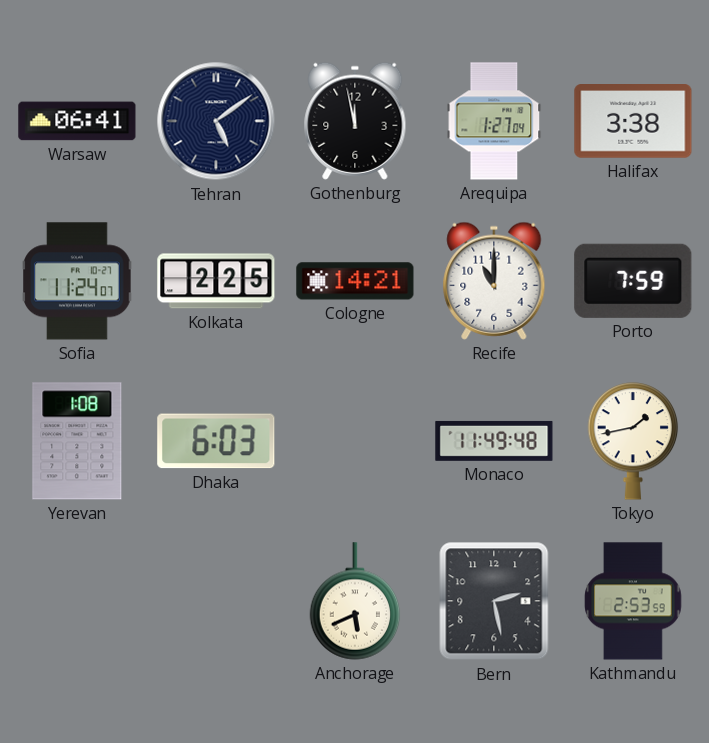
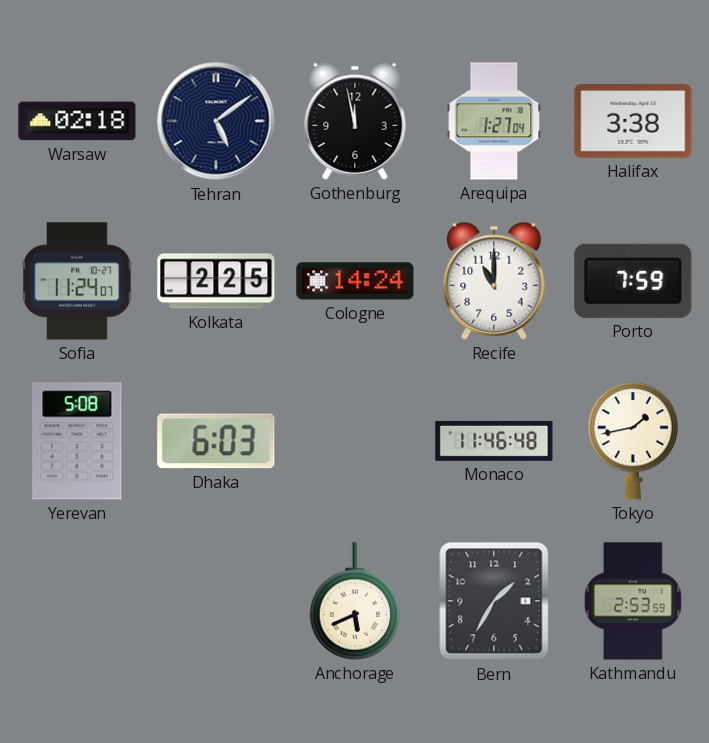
Warsaw: 06:41 -> 02:18 (77, 121)
Cologne: 14:21 -> 14:24 (355, 281)
Yerevan: 1:08 -> 5:08 (77, 441)
Monaco: 11:49 -> 11:46 (494, 441)
Bern: 2:28 -> 1:35 (494, 601)
